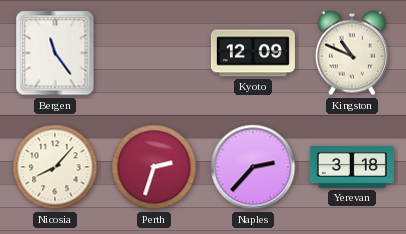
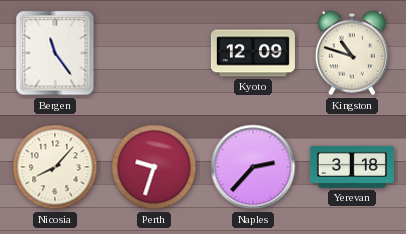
Kingston: 10:49 -> 10:48 (352, 53)
Perth: 2:33 -> 9:33 (154, 167)
